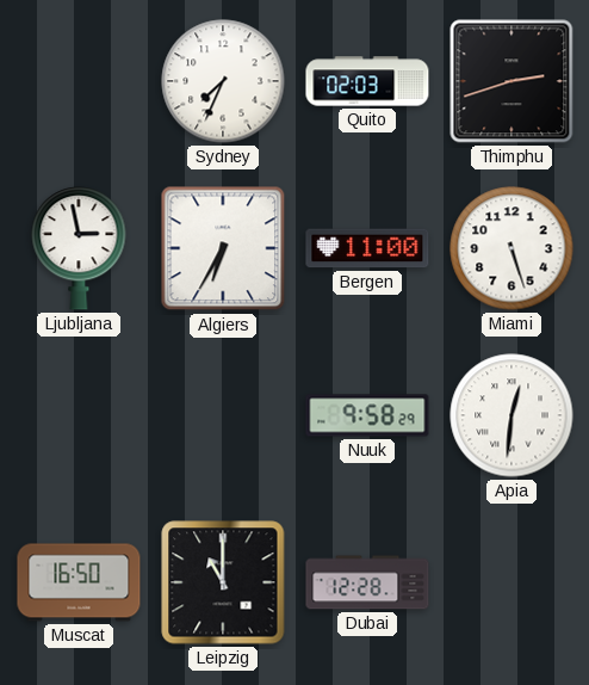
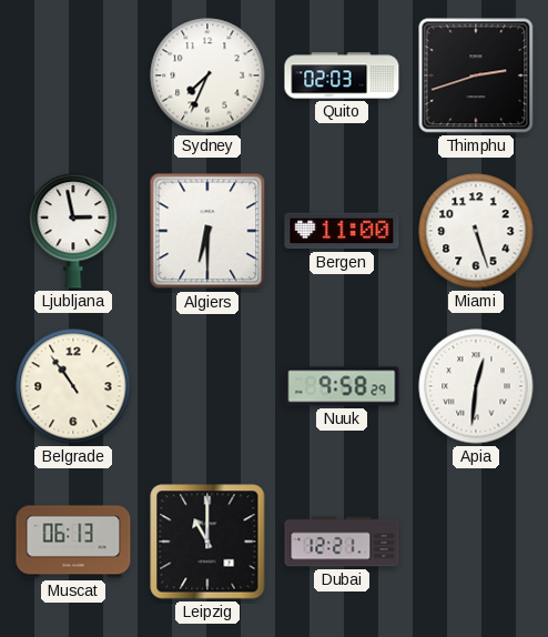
Algiers: 6:35 -> 6:30 (207, 231)
Belgrade: none -> 10:54 (73, 386)
Muscat: 16:50 -> 06:13 (73, 542)
Dubai: 12:28 -> 12:21 (342, 542)
